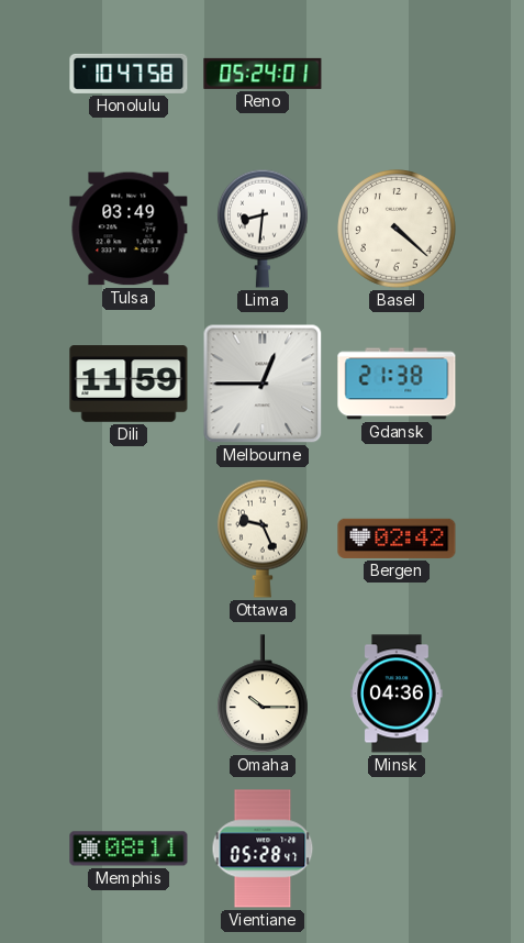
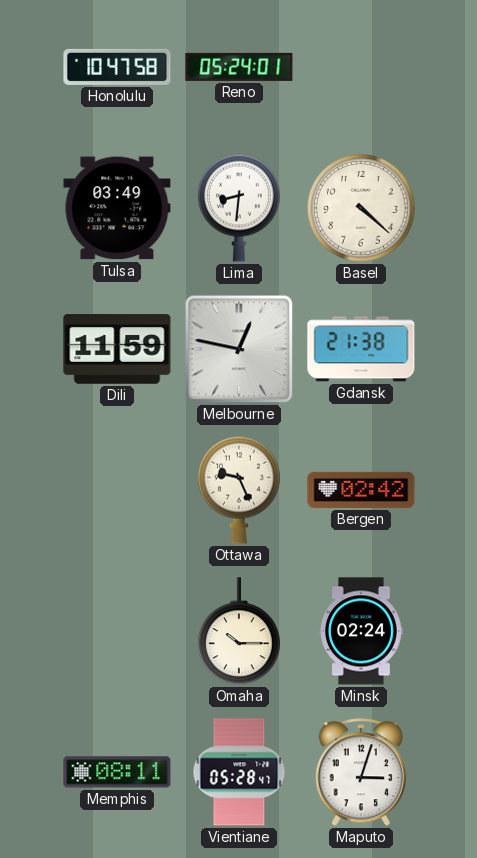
Melbourne: 12:45 -> 12:47 (239, 349)
Minsk: 04:36 -> 02:24 (362, 631)
Maputo: none -> 3:03 (360, 773)
